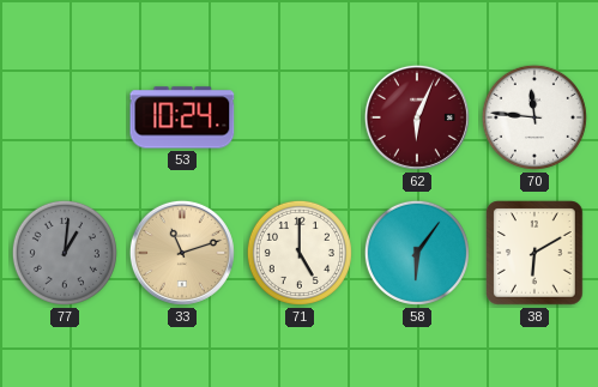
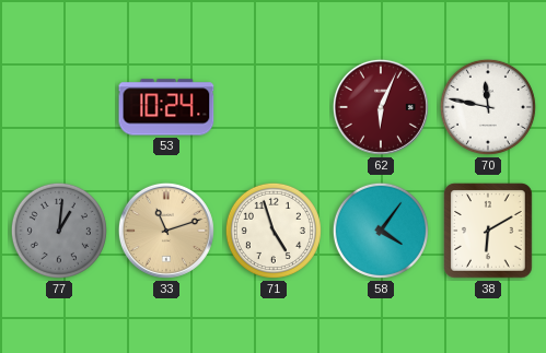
70: 11:46 -> 11:47 (488, 107)
71: 5:00 -> 4:57 (274, 231)
58: 6:06 -> 4:06 (381, 231)
